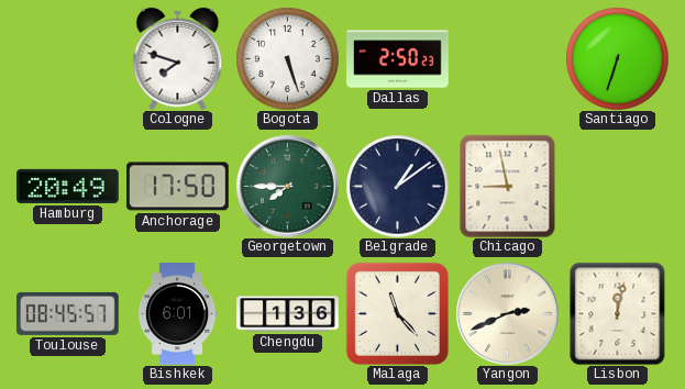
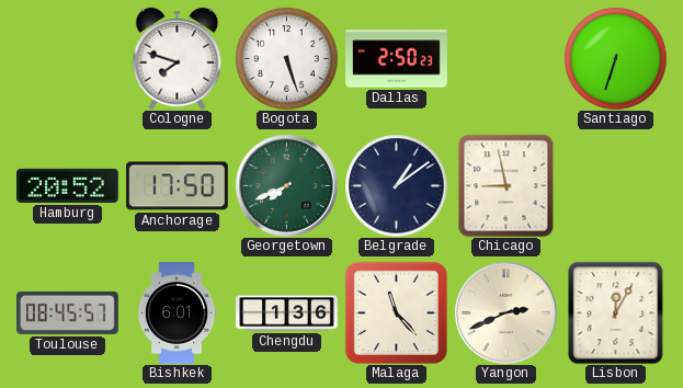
Hamburg: 20:49 -> 20:52 (68, 185)
Georgetown: 7:45 -> 7:41 (286, 185)
Lisbon: 12:02 -> 12:05 (616, 312)
